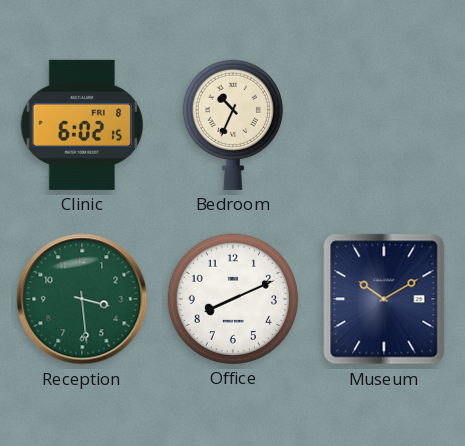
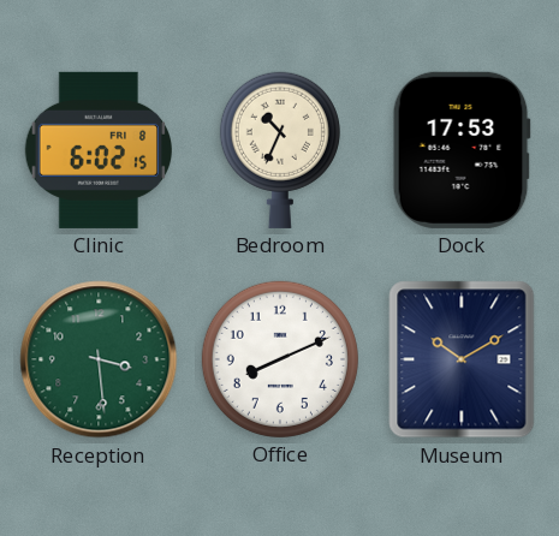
Dock: none -> 17:53 (462, 150)
